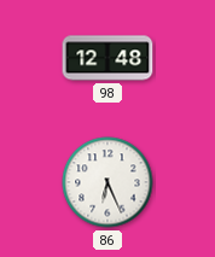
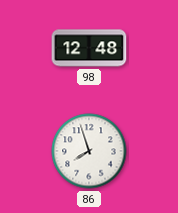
86: 6:26 -> 7:57 (89, 151)
